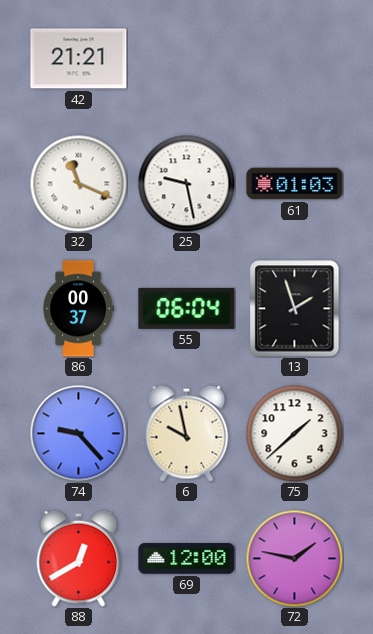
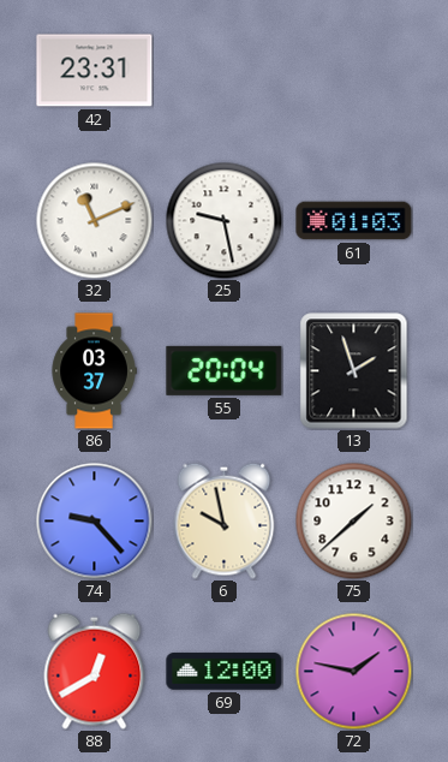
42: 21:21 -> 23:31 (95, 71)
32: 11:19 -> 11:11 (94, 220)
86: 00:37 -> 03:37 (94, 371)
55: 06:04 -> 20:04 (225, 370)
